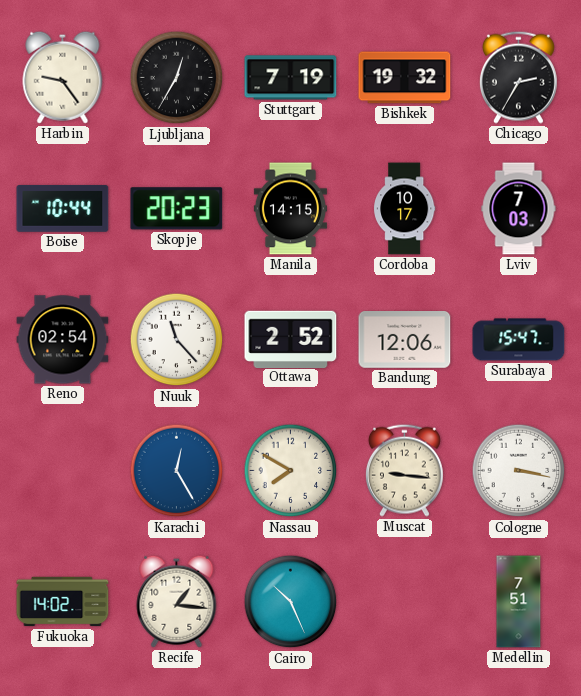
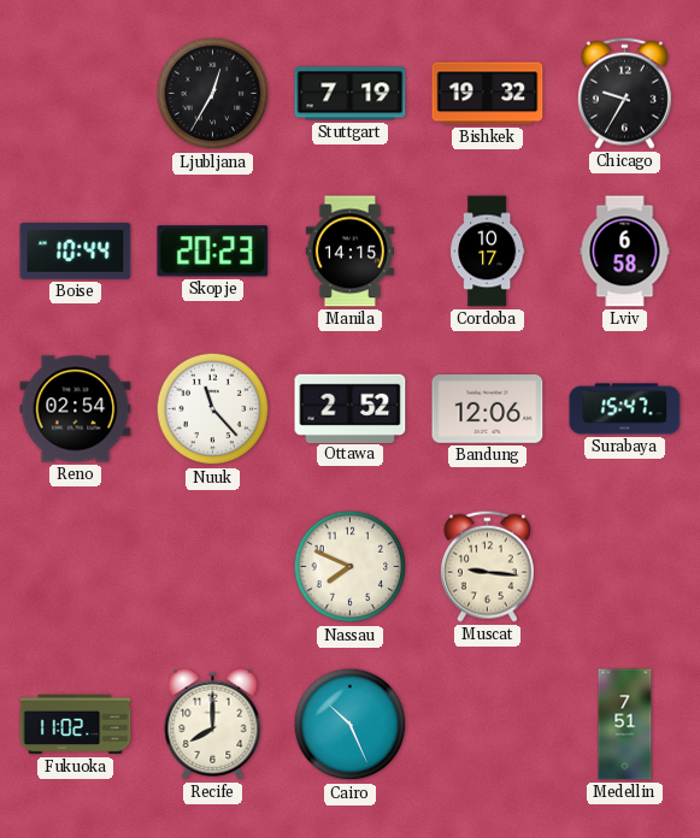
Harbin: 9:24 -> none (63, 77)
Chicago: 2:35 -> 9:35 (624, 93)
Lviv: 7:03 -> 6:58 (625, 252)
Karachi: 12:25 -> none (177, 471)
Nassau: 7:50 -> 7:49 (351, 567)
Cologne: 3:17 -> none (519, 471)
Fukuoka: 14:02 -> 11:02 (76, 725)
Recife: 1:16 -> 8:00 (213, 724)
